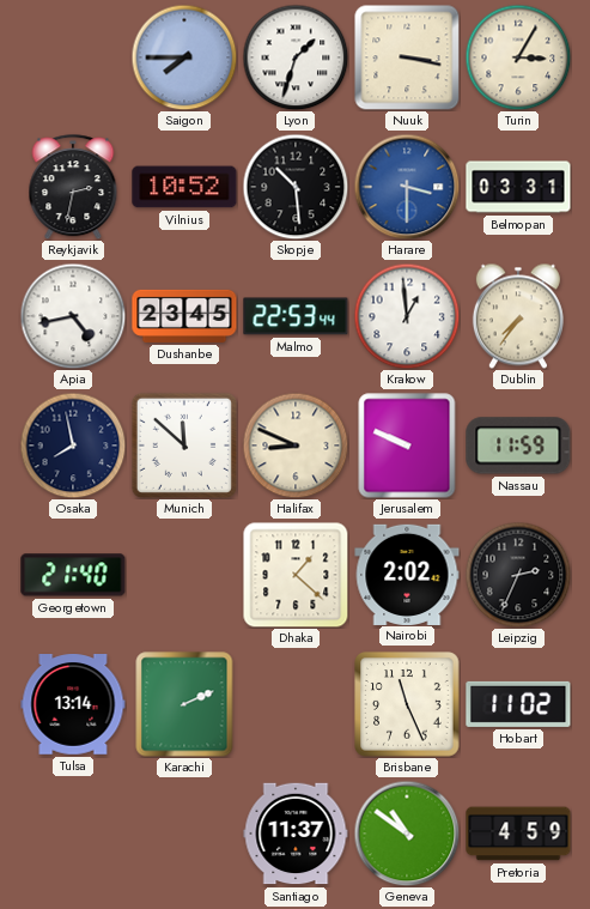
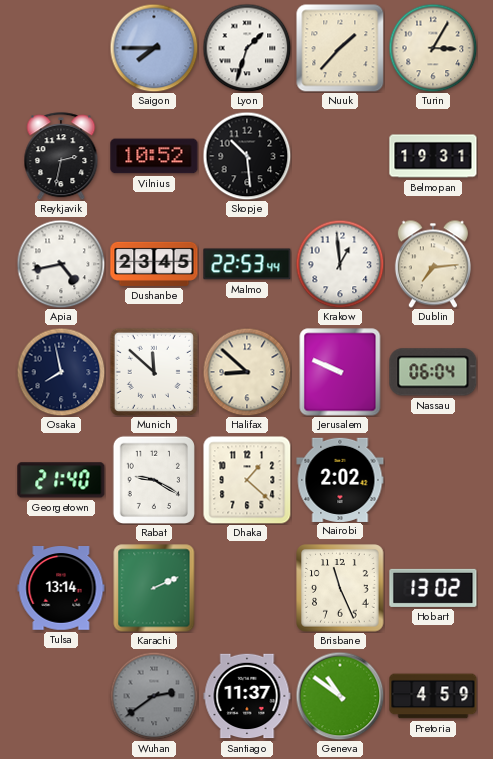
Nuuk: 3:17 -> 1:37 (340, 48)
Harare: 3:30 -> none (407, 187)
Belmopan: 03:31 -> 19:31 (433, 156)
Dublin: 7:36 -> 7:14 (433, 264)
Halifax: 8:49 -> 8:52 (247, 372)
Nassau: 11:59 -> 06:04 (433, 372)
Rabat: none -> 9:20 (153, 479)
Leipzig: 2:34 -> none (518, 575)
Hobart: 11:02 -> 13:02 (433, 588)
Wuhan: none -> 2:39 (154, 696)
